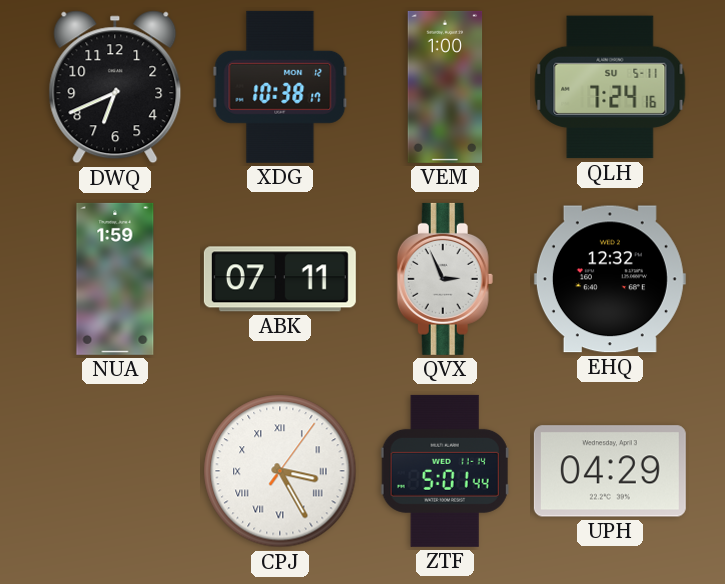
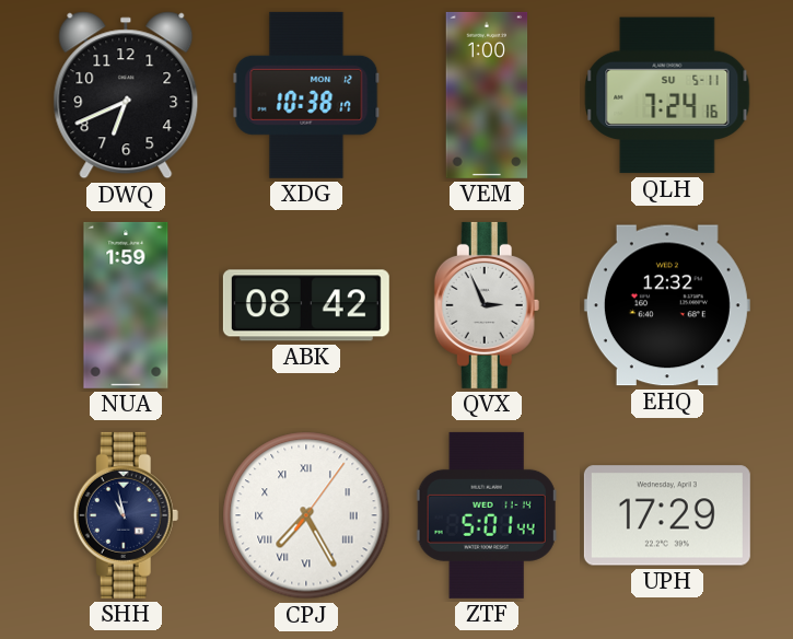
ABK: 07:11 -> 08:42 (306, 305)
SHH: none -> 10:58 (126, 515)
CPJ: 3:25 -> 7:25 (306, 515)
UPH: 04:29 -> 17:29 (667, 515)
